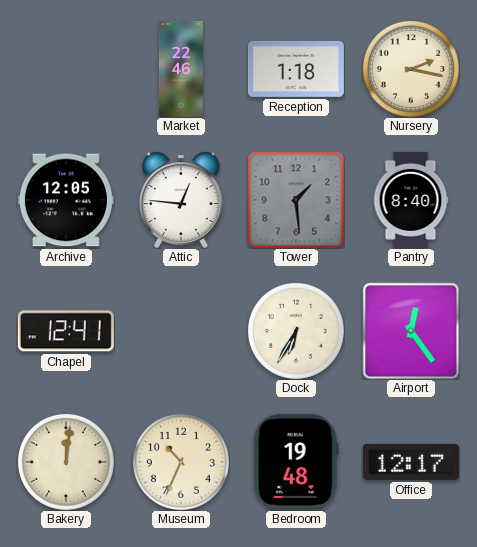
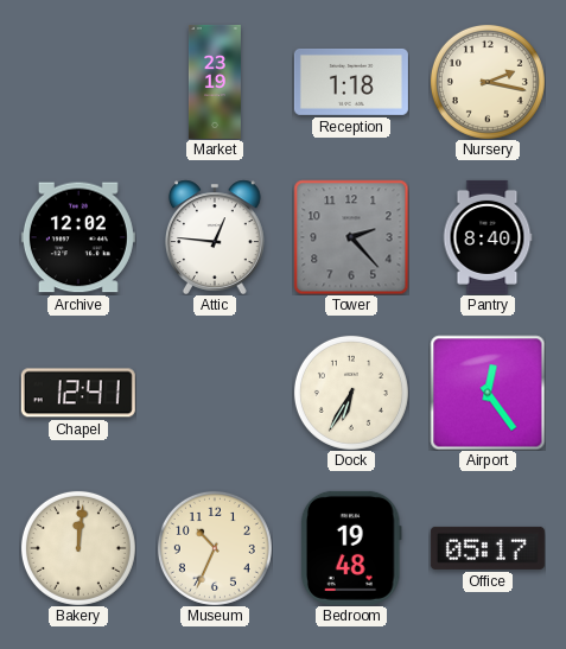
Market: 22:46 -> 23:19 (215, 82)
Archive: 12:05 -> 12:02 (78, 237)
Tower: 1:29 -> 2:23 (351, 237)
Office: 12:17 -> 05:17 (488, 548)
